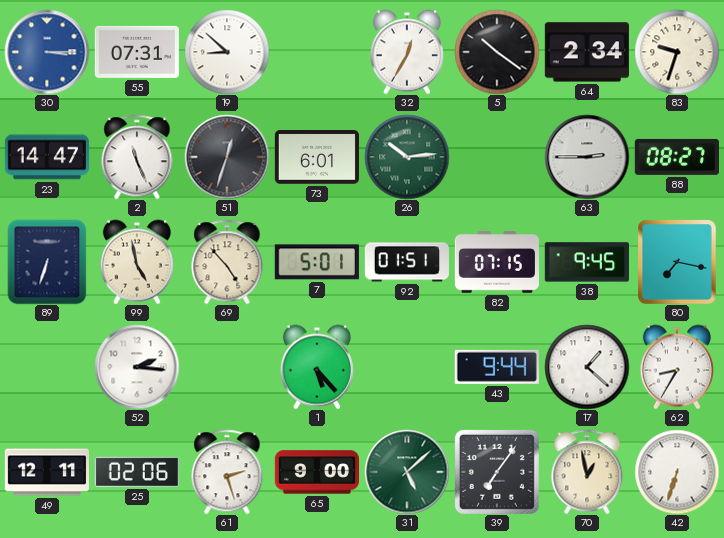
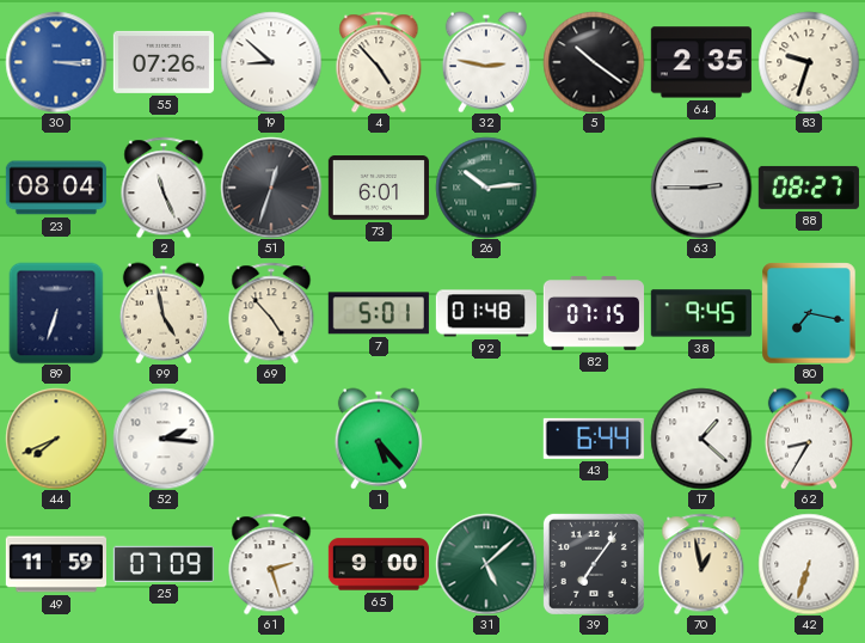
55: 07:31 -> 07:26 (164, 62)
4: none -> 4:53 (379, 62)
32: 12:35 -> 2:47 (486, 62)
64: 2:34 -> 2:35 (701, 62)
23: 14:47 -> 08:04 (56, 188)
92: 01:51 -> 01:48 (486, 313)
44: none -> 7:41 (56, 439)
43: 9:44 -> 6:44 (594, 439)
49: 12:11 -> 11:59 (55, 564)
25: 02:06 -> 07:09 (164, 564)
